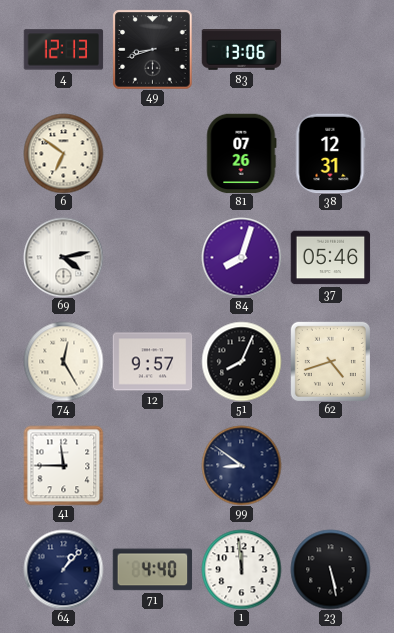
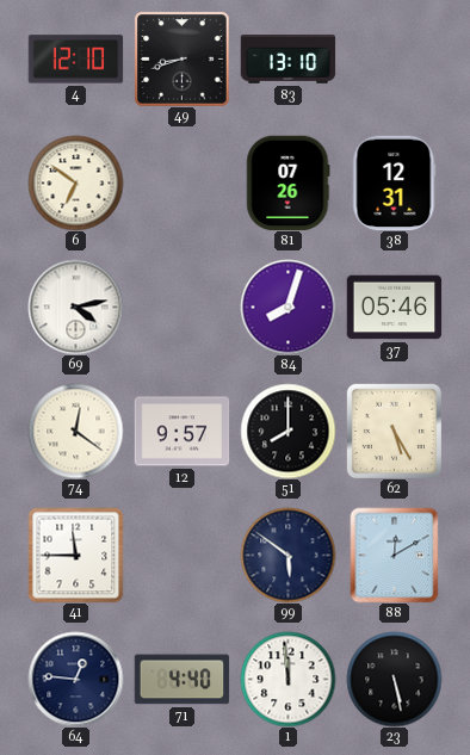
4: 12:13 -> 12:10 (75, 60)
83: 13:06 -> 13:10 (287, 60)
74: 12:25 -> 12:21 (75, 431)
51: 8:04 -> 8:00 (287, 431)
62: 4:42 -> 5:25 (394, 431)
99: 8:51 -> 5:51 (287, 555)
88: none -> 12:10 (395, 555)
64: 1:07 -> 12:46 (75, 679)
